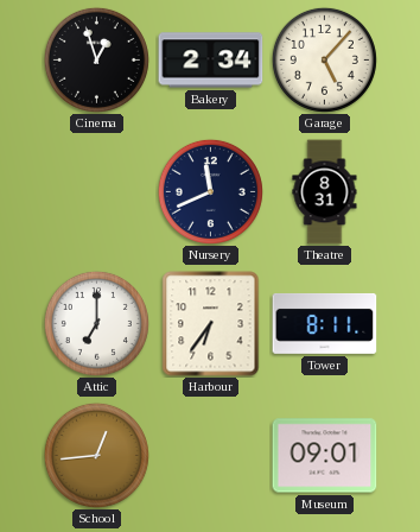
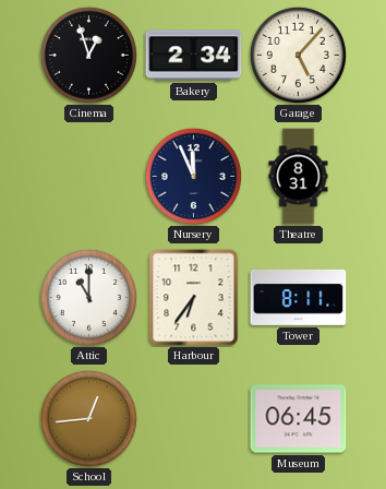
Nursery: 11:41 -> 11:56 (193, 176)
Attic: 7:00 -> 11:00 (88, 297)
Museum: 09:01 -> 06:45 (299, 419)
